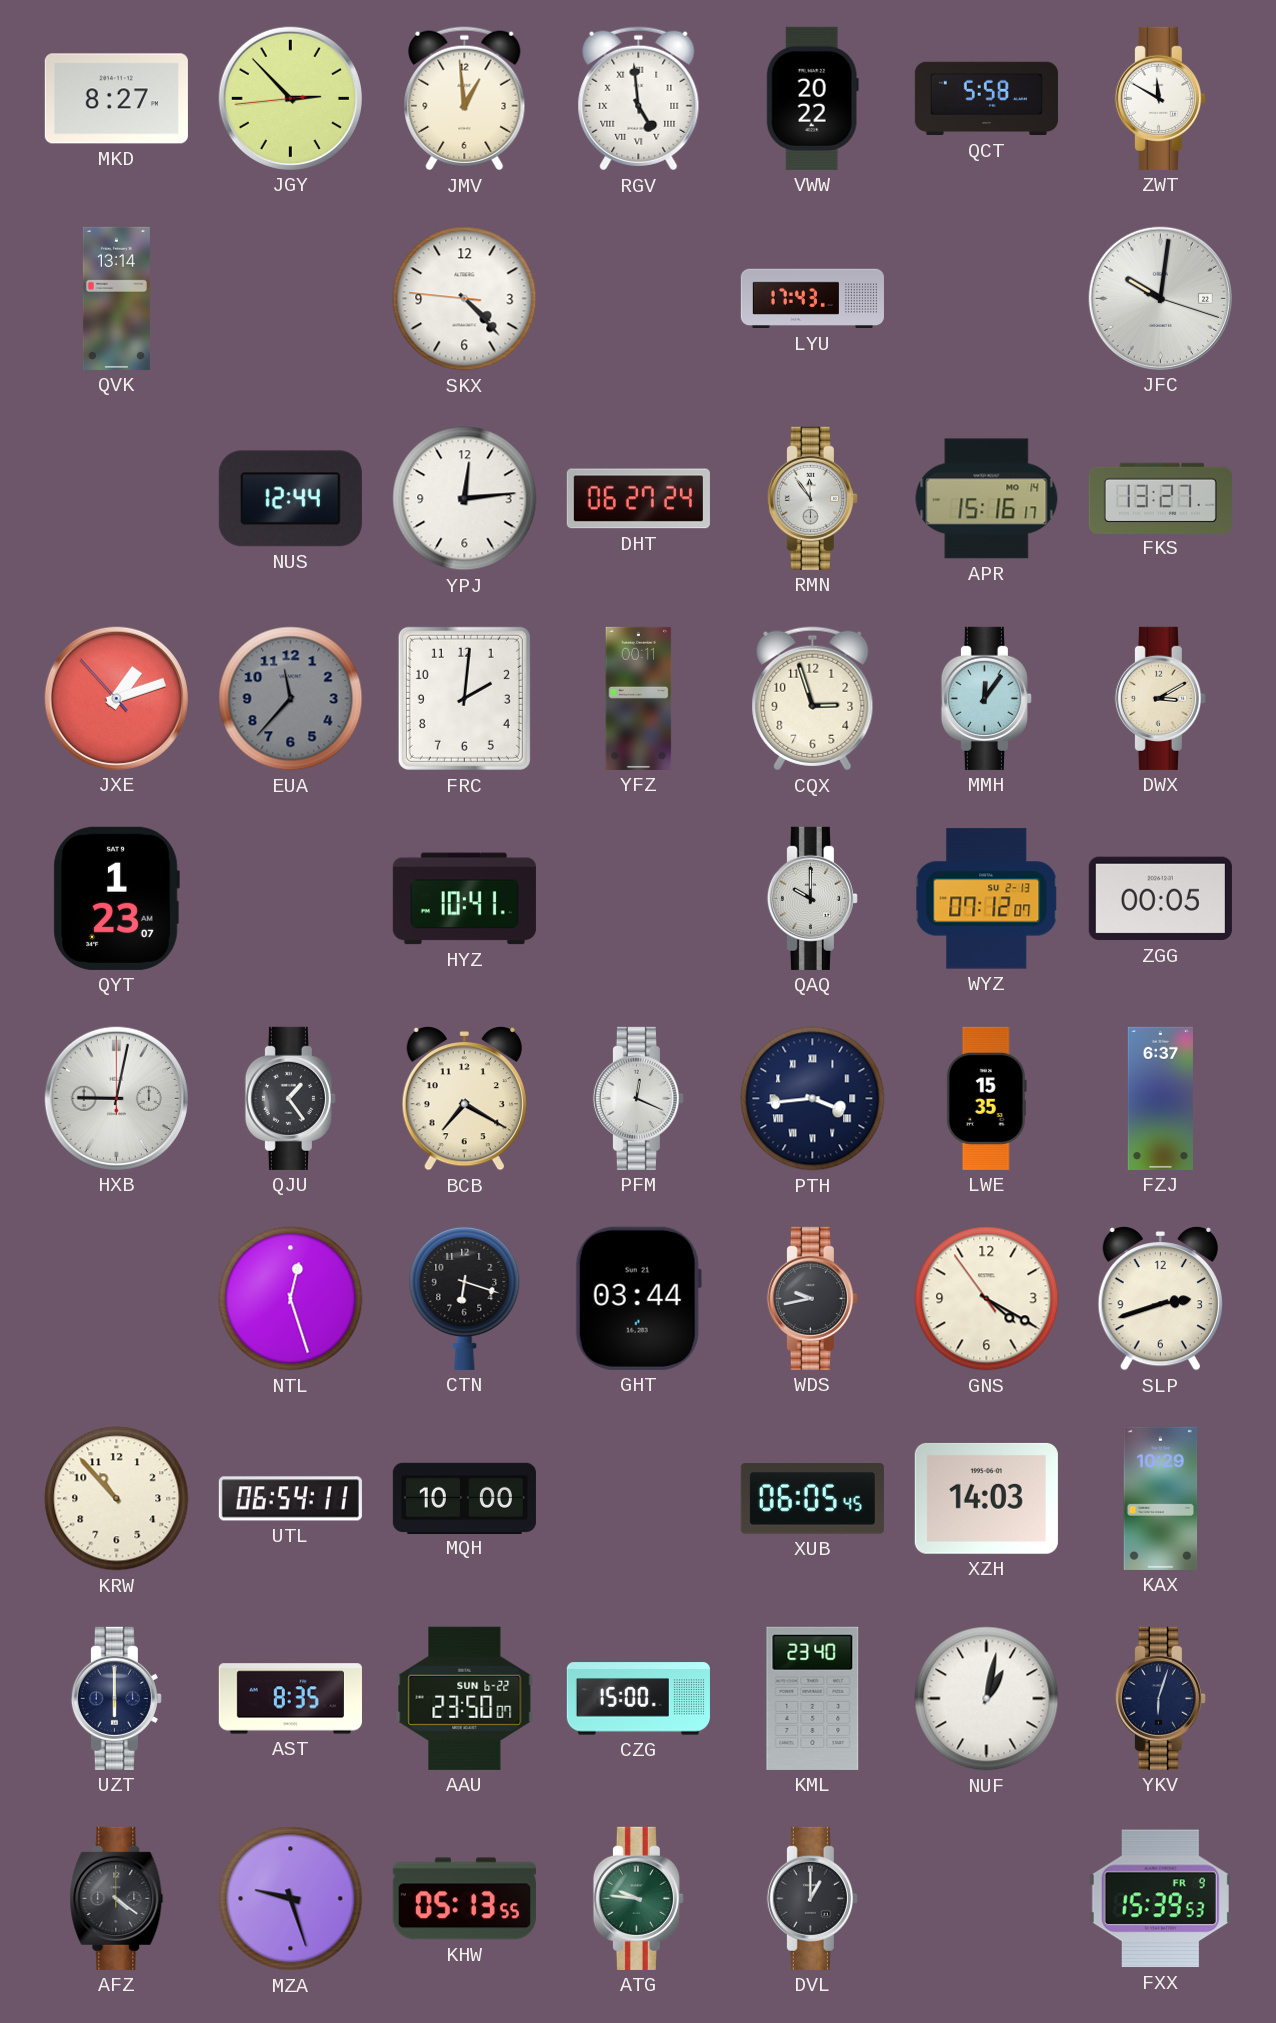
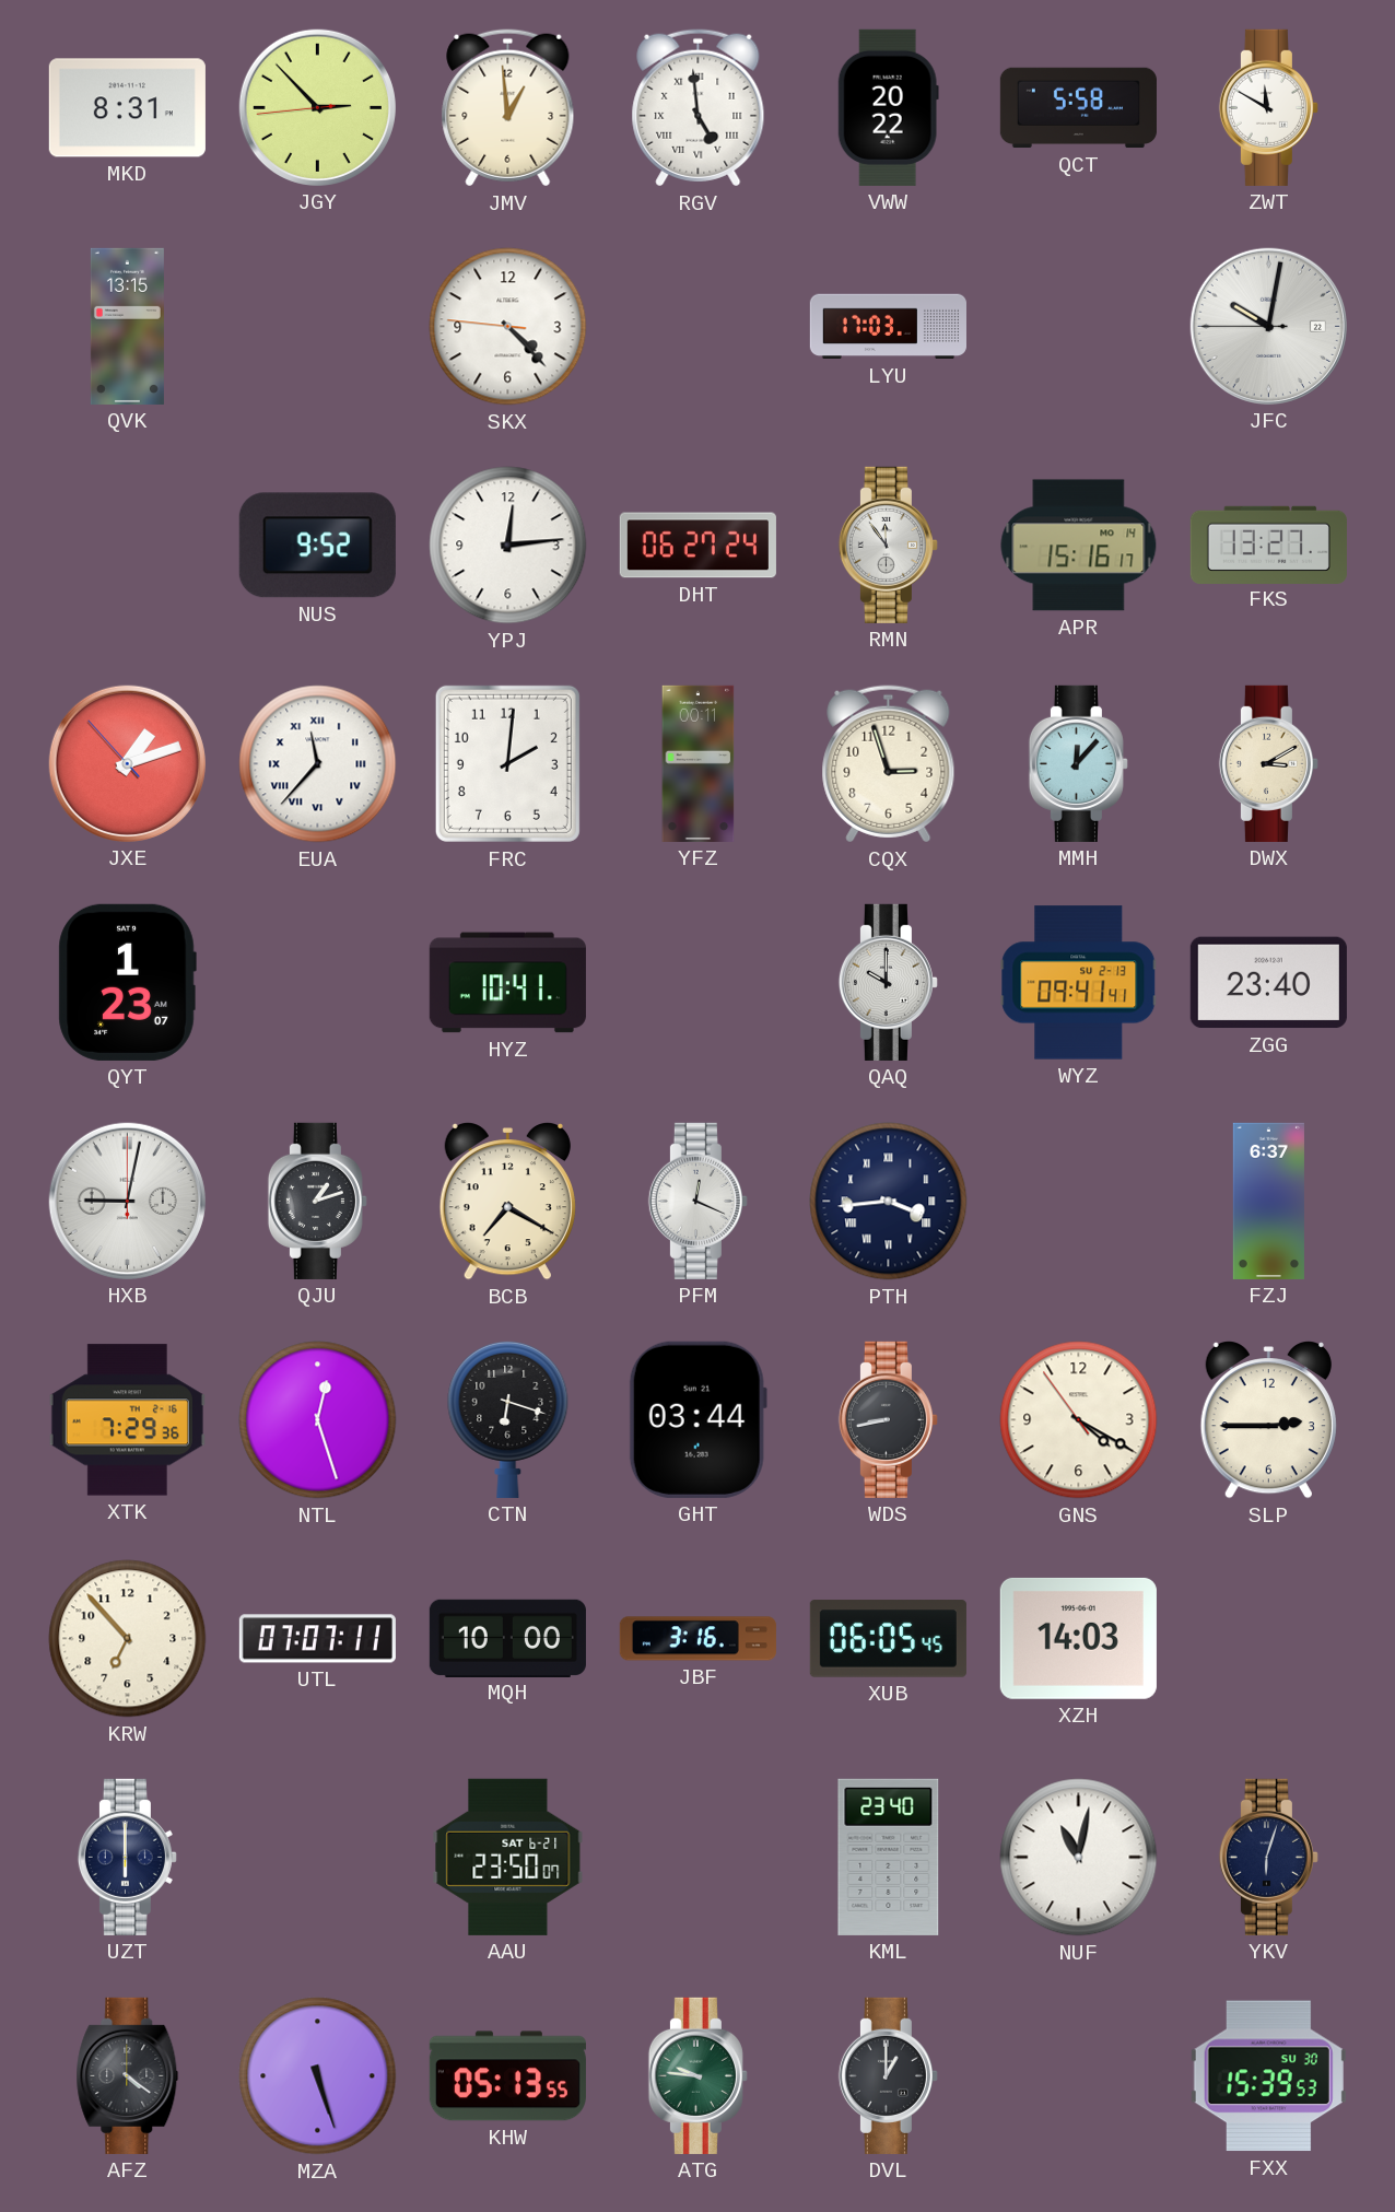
MKD: 8:27 -> 8:31 (127, 108)
QVK: 13:14 -> 13:15 (127, 326)
LYU: 17:43 -> 17:03 (888, 327)
JFC: 10:01:18 -> 10:01:45 (1268, 326)
NUS: 12:44 -> 9:52 (317, 546)
EUA dial: grey -> white (318, 764)
EUA numerals: Arabic -> Roman (318, 764)
MMH: 12:06 -> 12:07 (1078, 763)
WYZ: 07:12 -> 09:41 (1079, 983)
ZGG: 00:05 -> 23:40 (1268, 983)
QJU: 1:24 -> 1:12 (317, 1201)
LWE: 15:35 -> none (986, 1098)
XTK: none -> 7:29 (127, 1420)
WDS: 9:43 -> 8:43 (888, 1419)
SLP: 2:42 -> 2:45 (1268, 1419)
KRW: 10:53 -> 6:53 (128, 1639)
UTL: 06:54 -> 07:07 (317, 1639)
JBF: none -> 3:16 (697, 1639)
KAX: 10:29 -> none (1161, 1498)
AST: 8:35 -> none (290, 1699)
AAU date: SUN 6-22 -> SAT 6-21 (508, 1857)
CZG: 15:00 -> none (638, 1699)
NUF: 1:02 -> 11:02 (1079, 1858)
MZA: 9:27 -> 5:27 (318, 2076)
FXX date: FR 9 -> SU 30 (1268, 2076)
